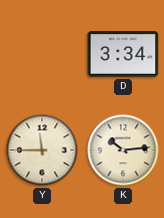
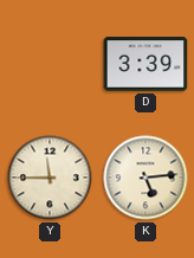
D: 3:34 -> 3:39 (145, 64)
K: 10:14 -> 5:14 (145, 178)
